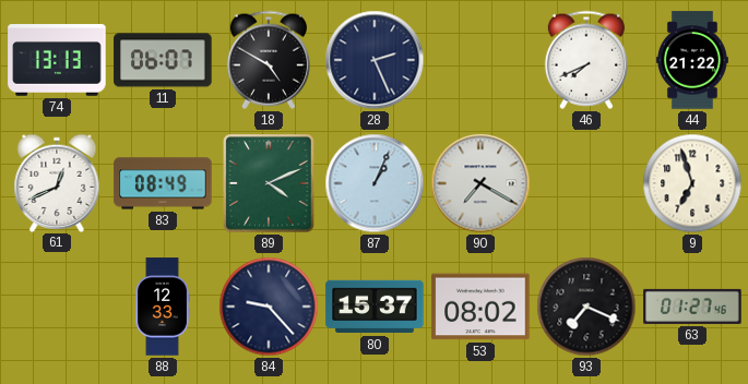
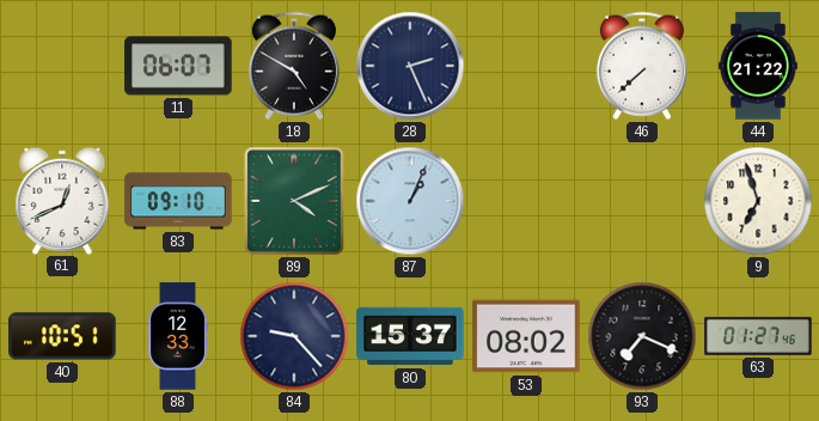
74: 13:13 -> none (57, 60)
46: 7:41 -> 7:38 (642, 66)
83: 08:49 -> 09:10 (178, 201)
90: 7:20 -> none (480, 183)
40: none -> 10:51 (62, 336)
